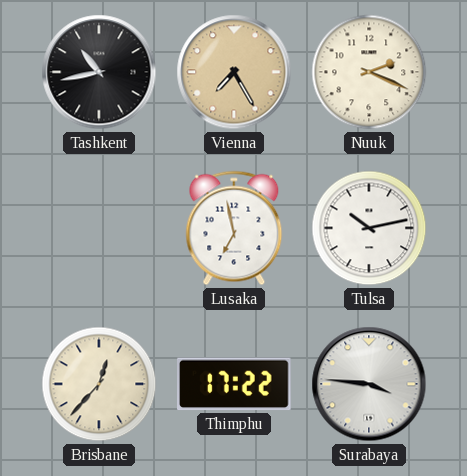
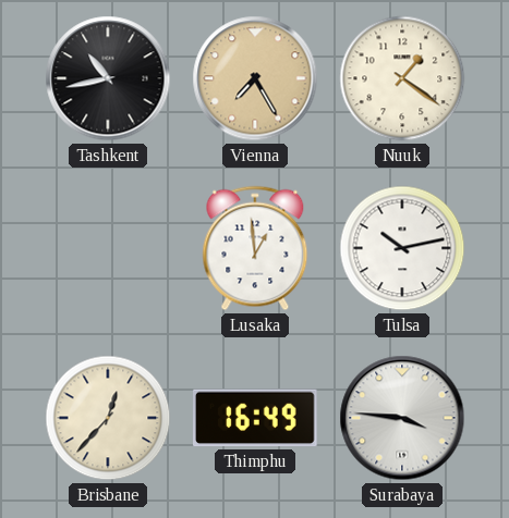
Nuuk: 2:19 -> 1:21 (402, 78)
Lusaka: 6:58 -> 12:59 (255, 248)
Thimphu: 17:22 -> 16:49 (255, 418)
